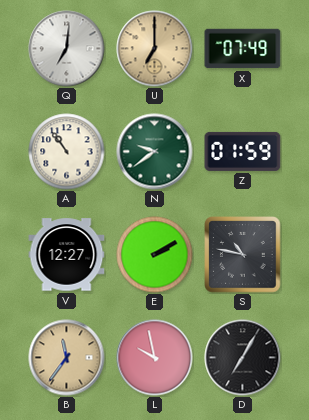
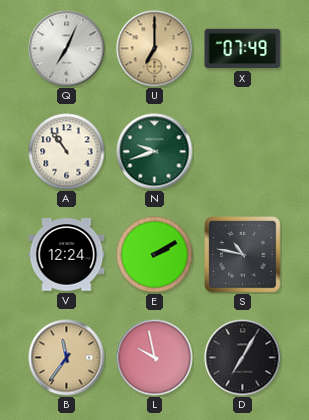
Q: 7:01 -> 7:04 (67, 49)
N: 9:39 -> 9:42 (155, 152)
Z: 01:59 -> none (243, 151)
V: 12:27 -> 12:24 (67, 255)
